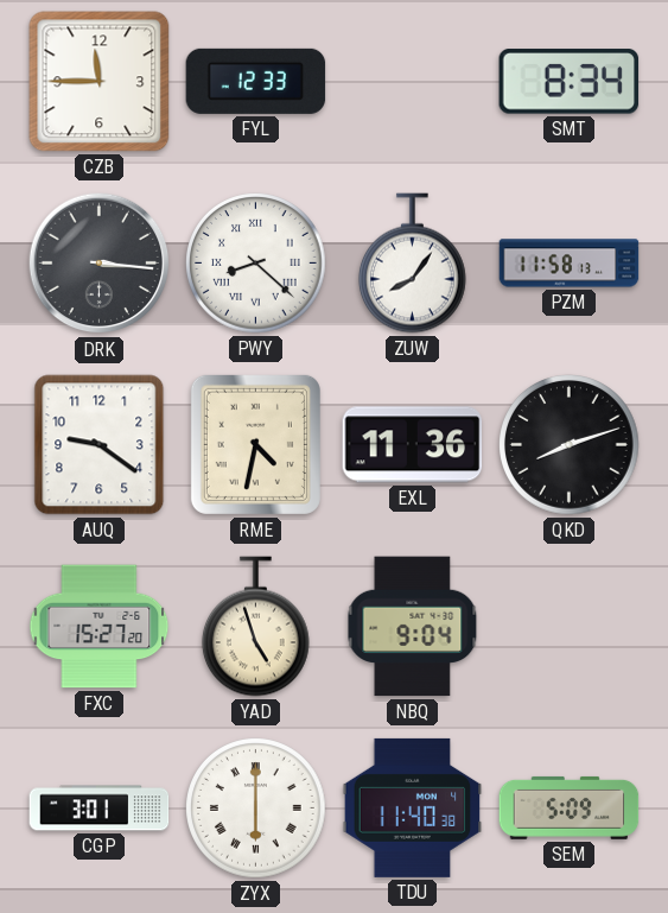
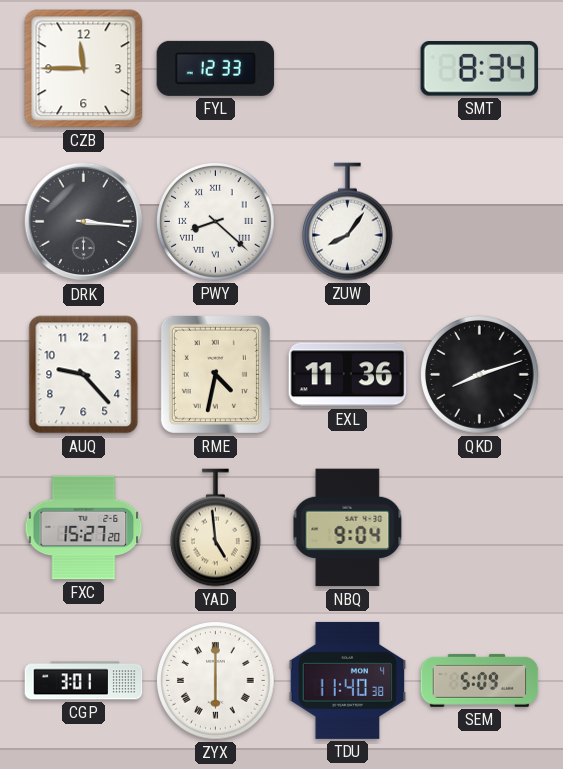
PZM: 11:58 -> none (570, 264)
AUQ: 9:21 -> 9:23 (84, 375)
YAD: 4:57 -> 4:59 (216, 528)
